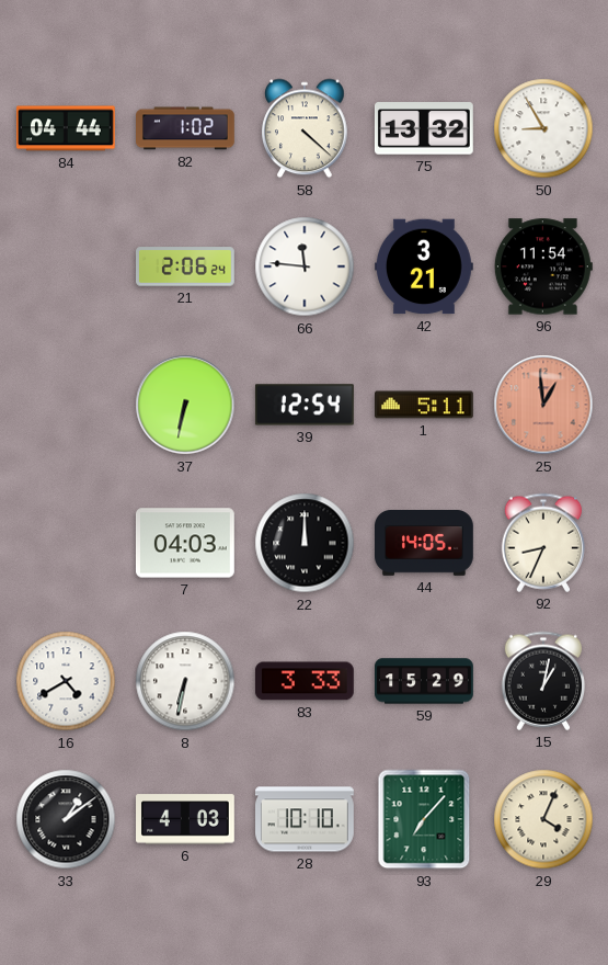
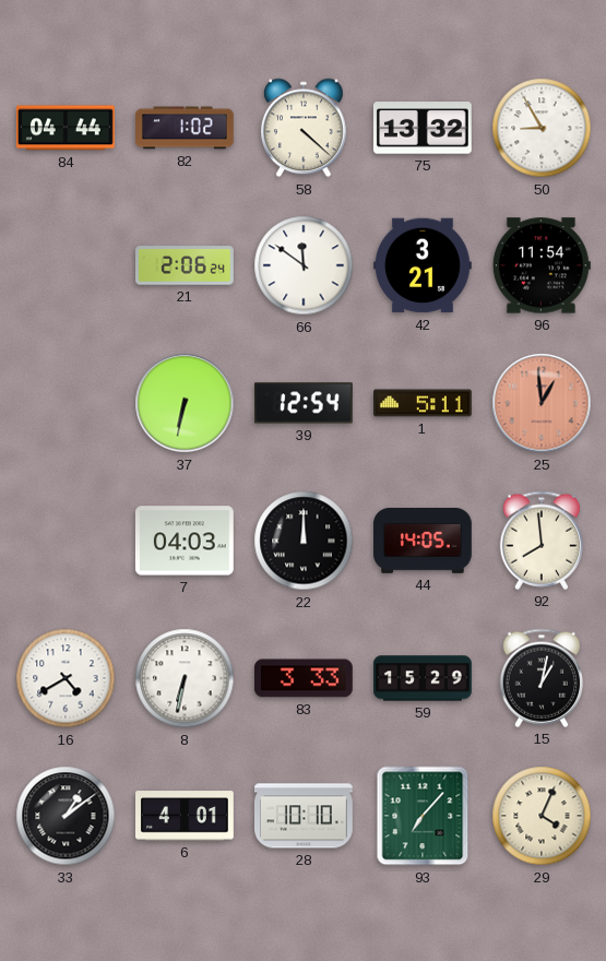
66: 11:46 -> 11:51 (304, 265)
92: 8:34 -> 7:59 (542, 541)
6: 4:03 -> 4:01 (186, 816)
